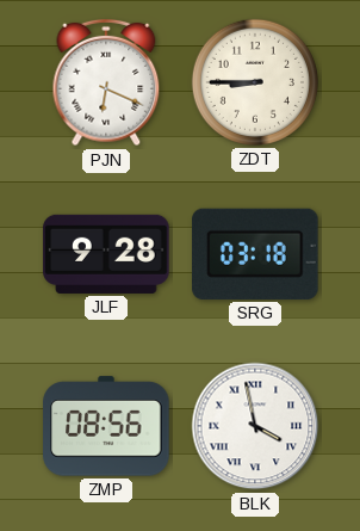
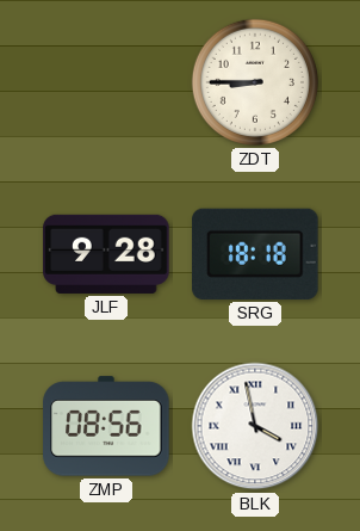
PJN: 6:19 -> none (106, 82)
SRG: 03:18 -> 18:18 (255, 254)
